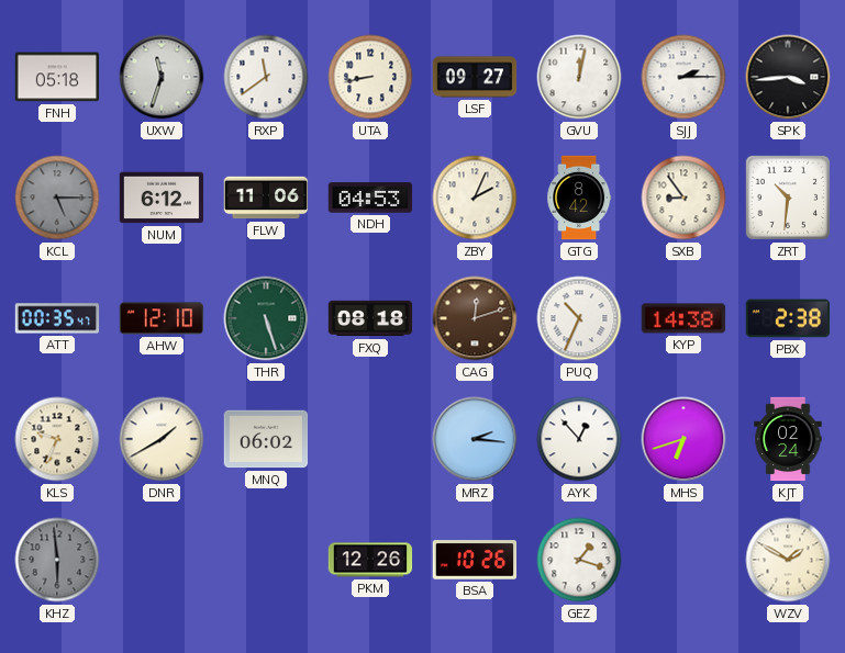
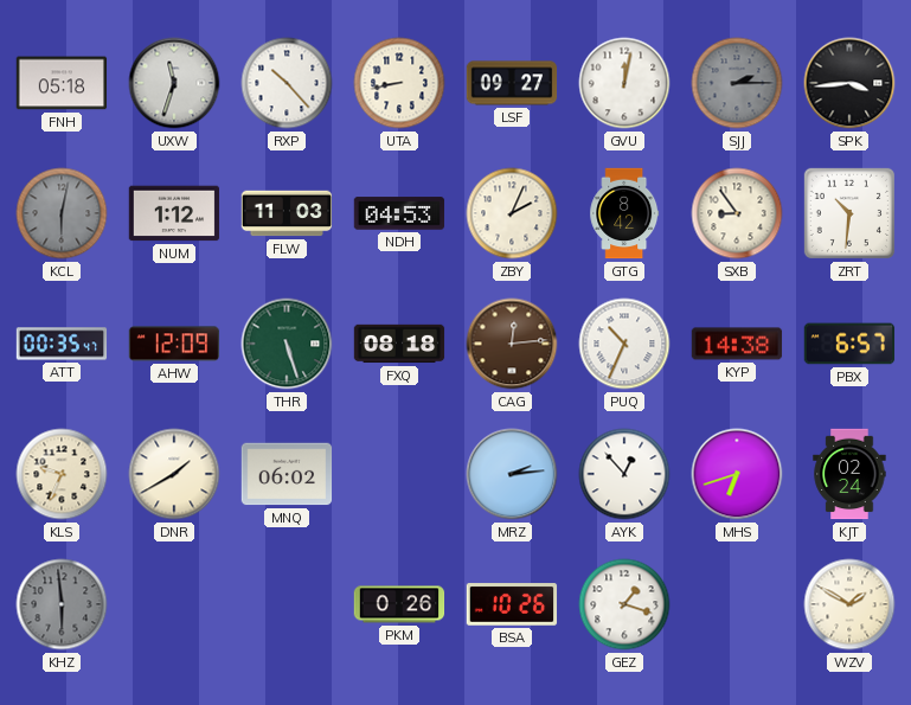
RXP: 11:39 -> 10:23 (287, 83)
SJJ dial: white -> grey (737, 83)
KCL: 5:15 -> 6:02 (62, 213)
NUM: 6:12 -> 1:12 (174, 213)
FLW: 11:06 -> 11:03 (287, 213)
AHW: 12:10 -> 12:09 (174, 344)
CAG: 12:12 -> 12:14 (512, 344)
PBX: 2:38 -> 6:57 (849, 344)
MRZ: 2:16 -> 2:14 (512, 474)
PKM: 12:26 -> 0:26 (399, 604)
